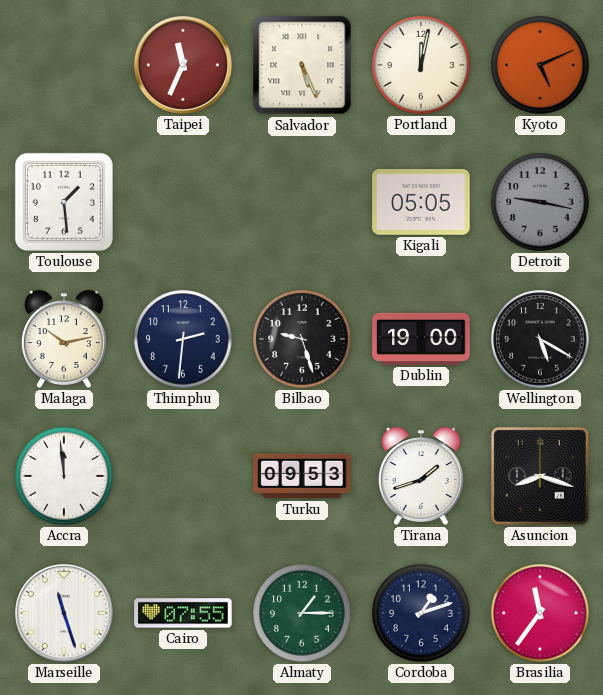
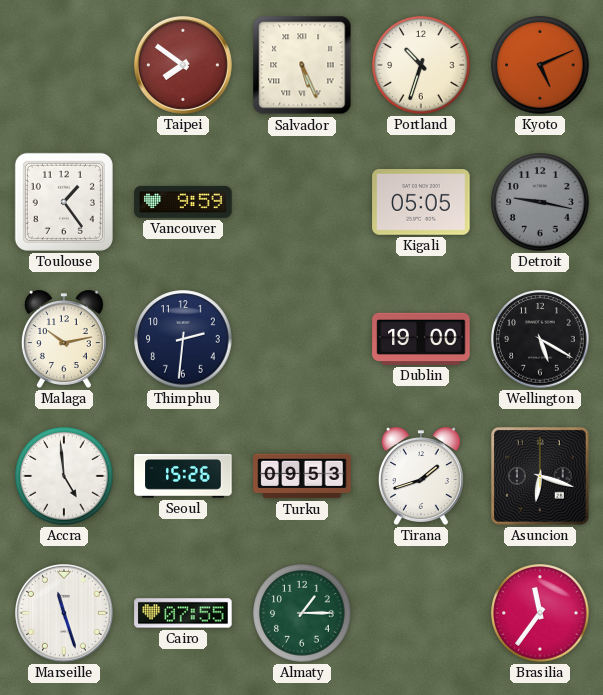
Taipei: 11:34 -> 7:51 (183, 65)
Portland: 12:02 -> 10:33 (421, 65)
Toulouse: 1:29 -> 1:24 (64, 202)
Vancouver: none -> 9:59 (183, 202)
Bilbao: 9:27 -> none (302, 339)
Accra: 11:59 -> 4:59 (64, 476)
Seoul: none -> 15:26 (183, 477)
Asuncion: 8:18 -> 6:18 (541, 477)
Cordoba: 1:12 -> none (421, 613)
